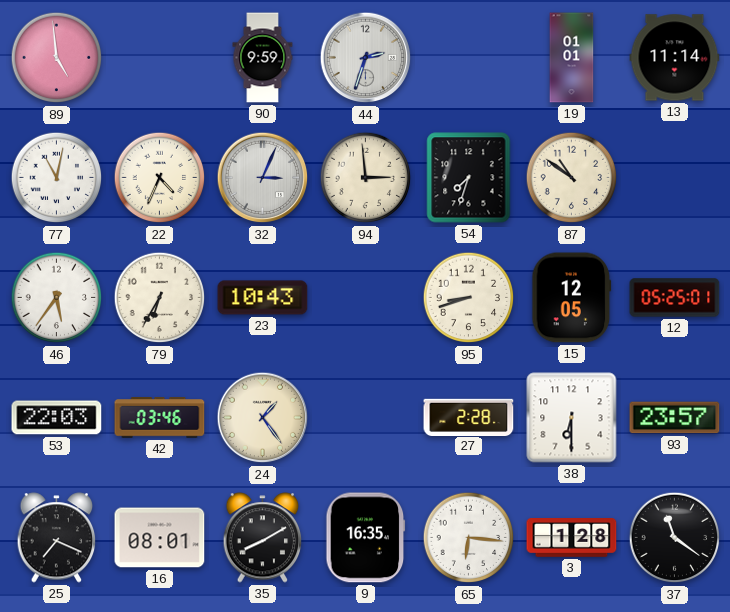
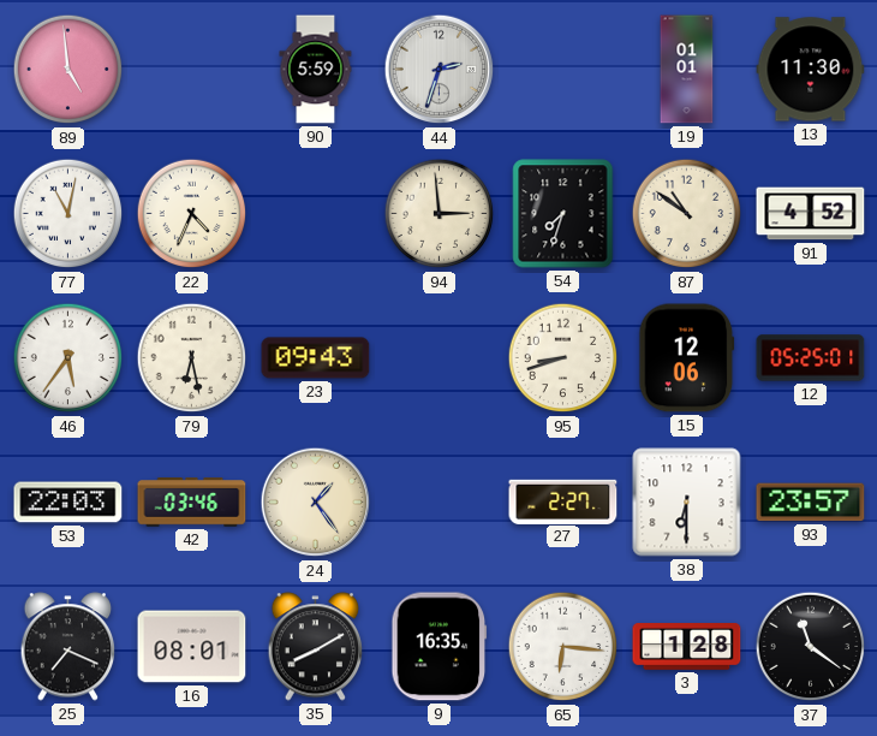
90: 9:59 -> 5:59 (316, 70)
13: 11:14 -> 11:30 (811, 70)
32: 3:04 -> none (263, 178)
91: none -> 4:52 (811, 214)
79: 6:35 -> 6:28 (192, 358)
23: 10:43 -> 09:43 (316, 358)
15: 12:05 -> 12:06 (687, 358)
27: 2:28 -> 2:27 (563, 501)
